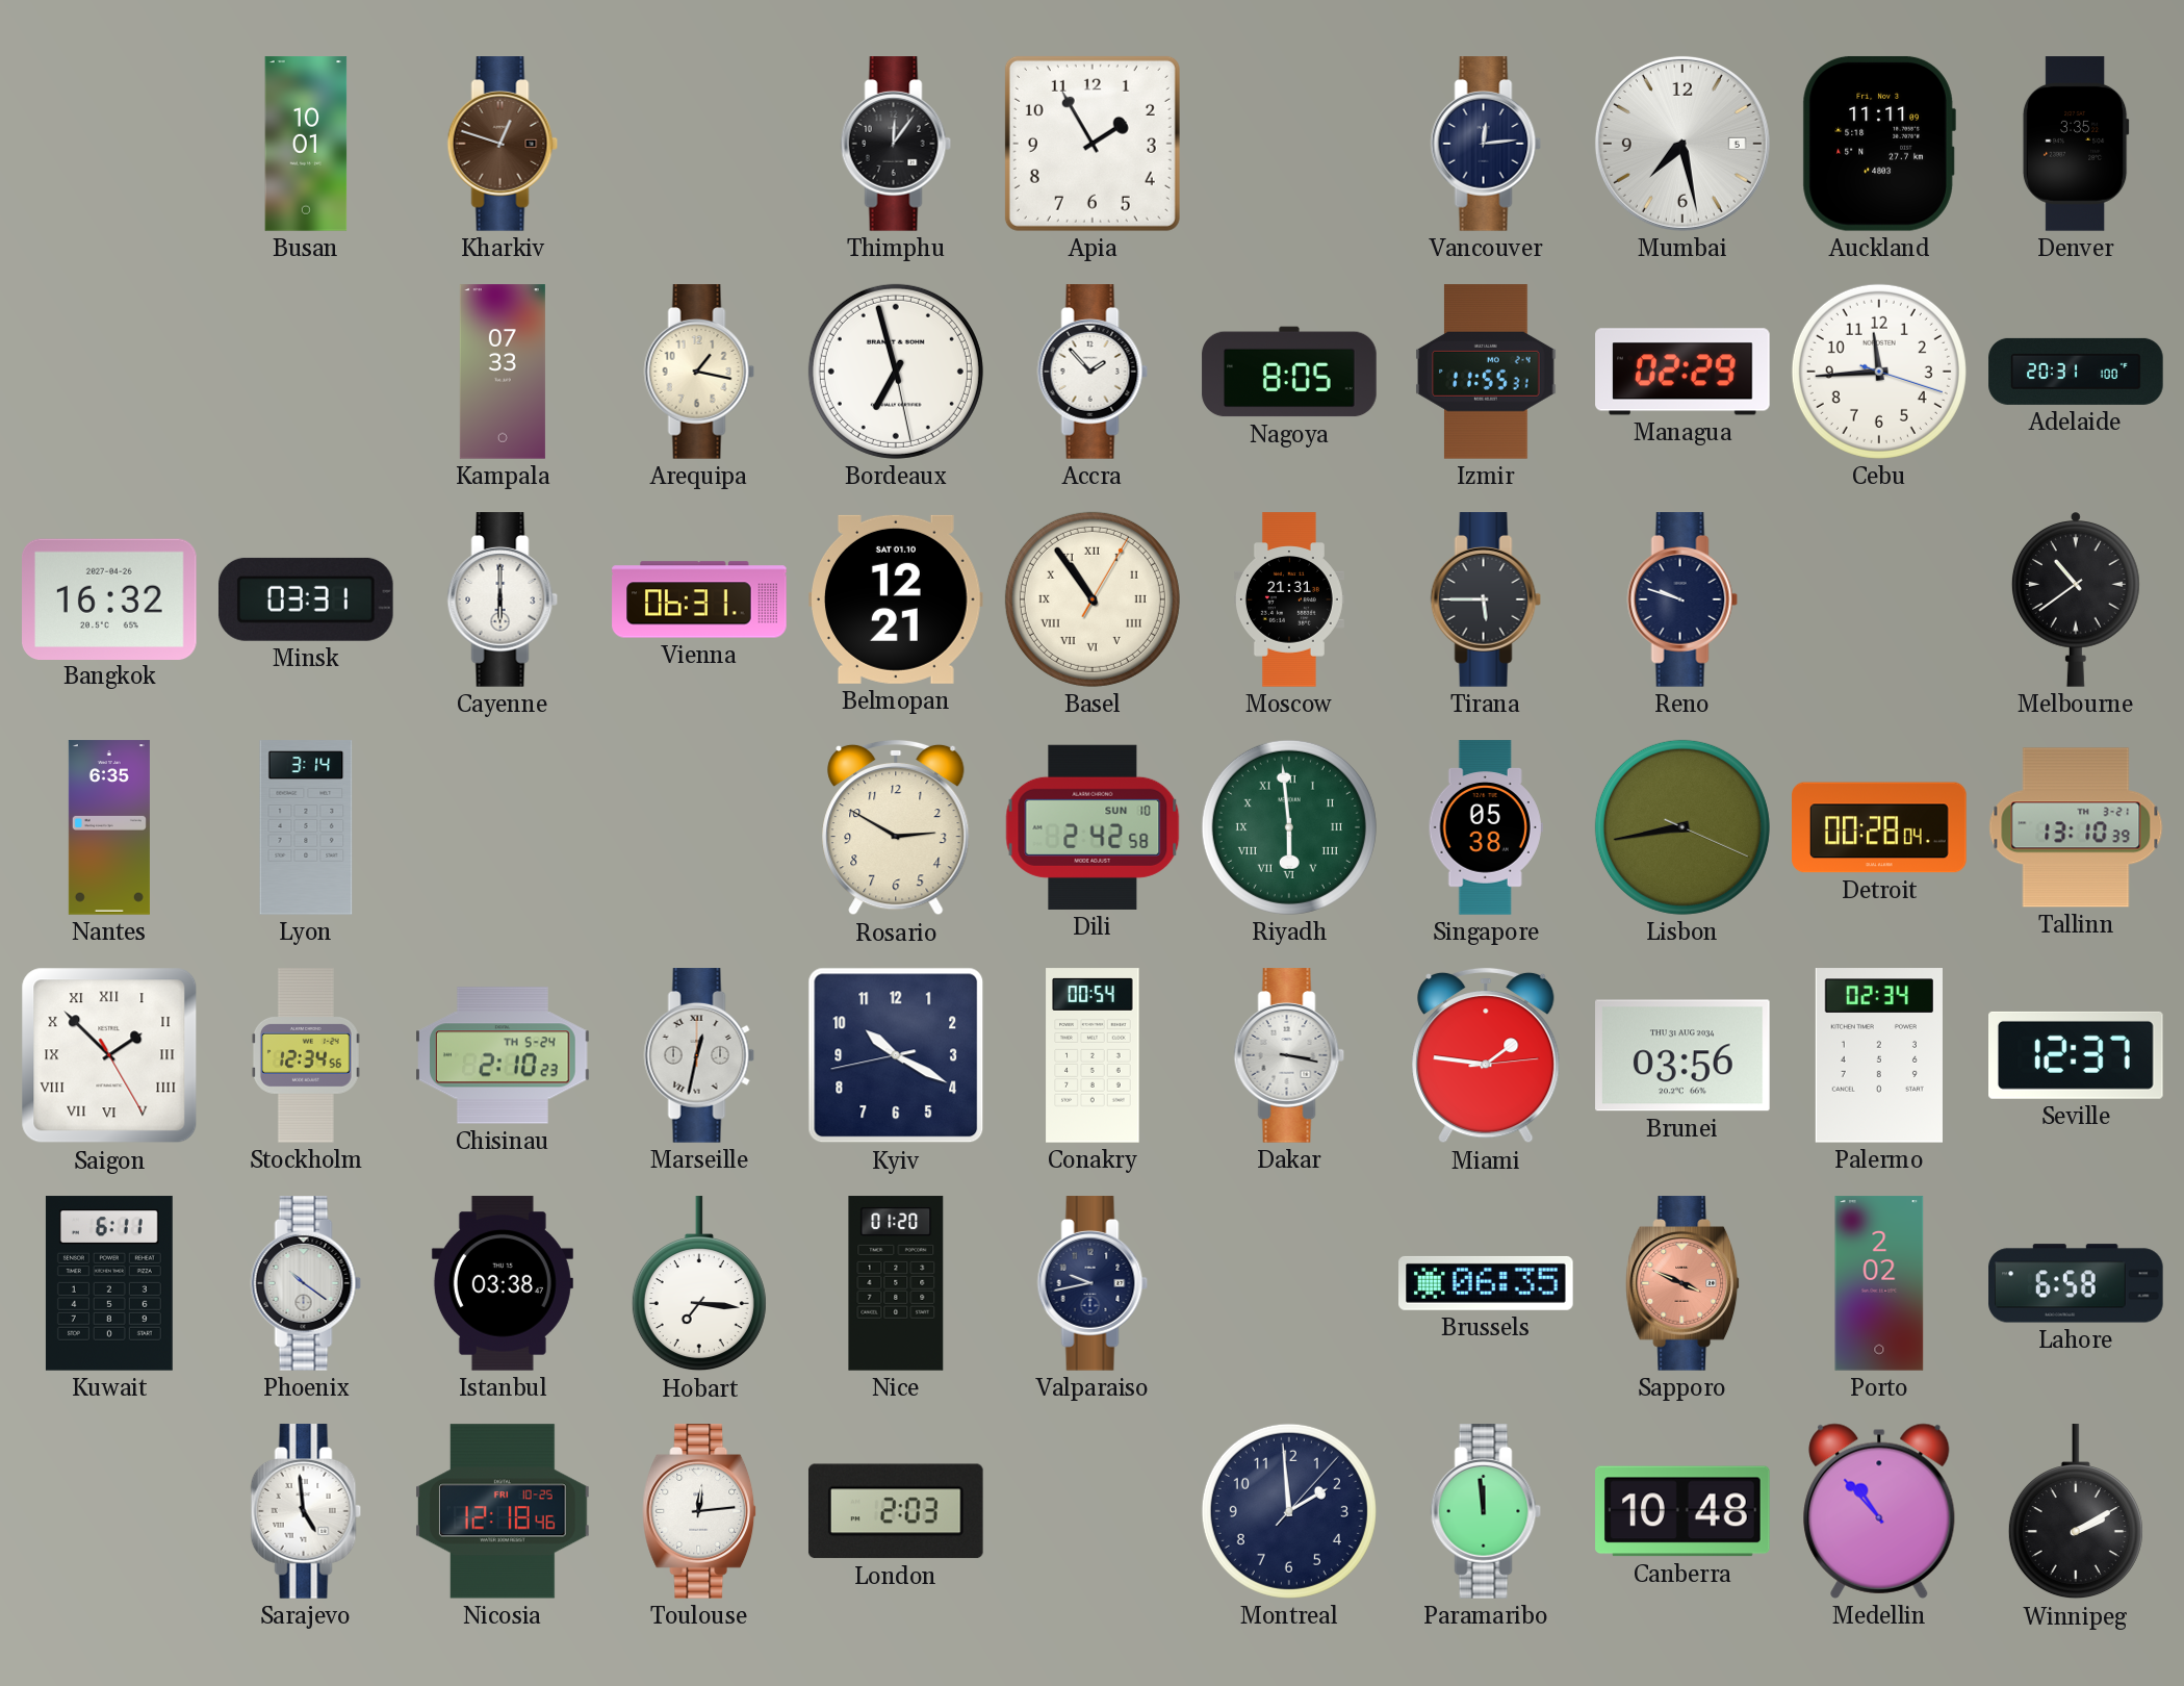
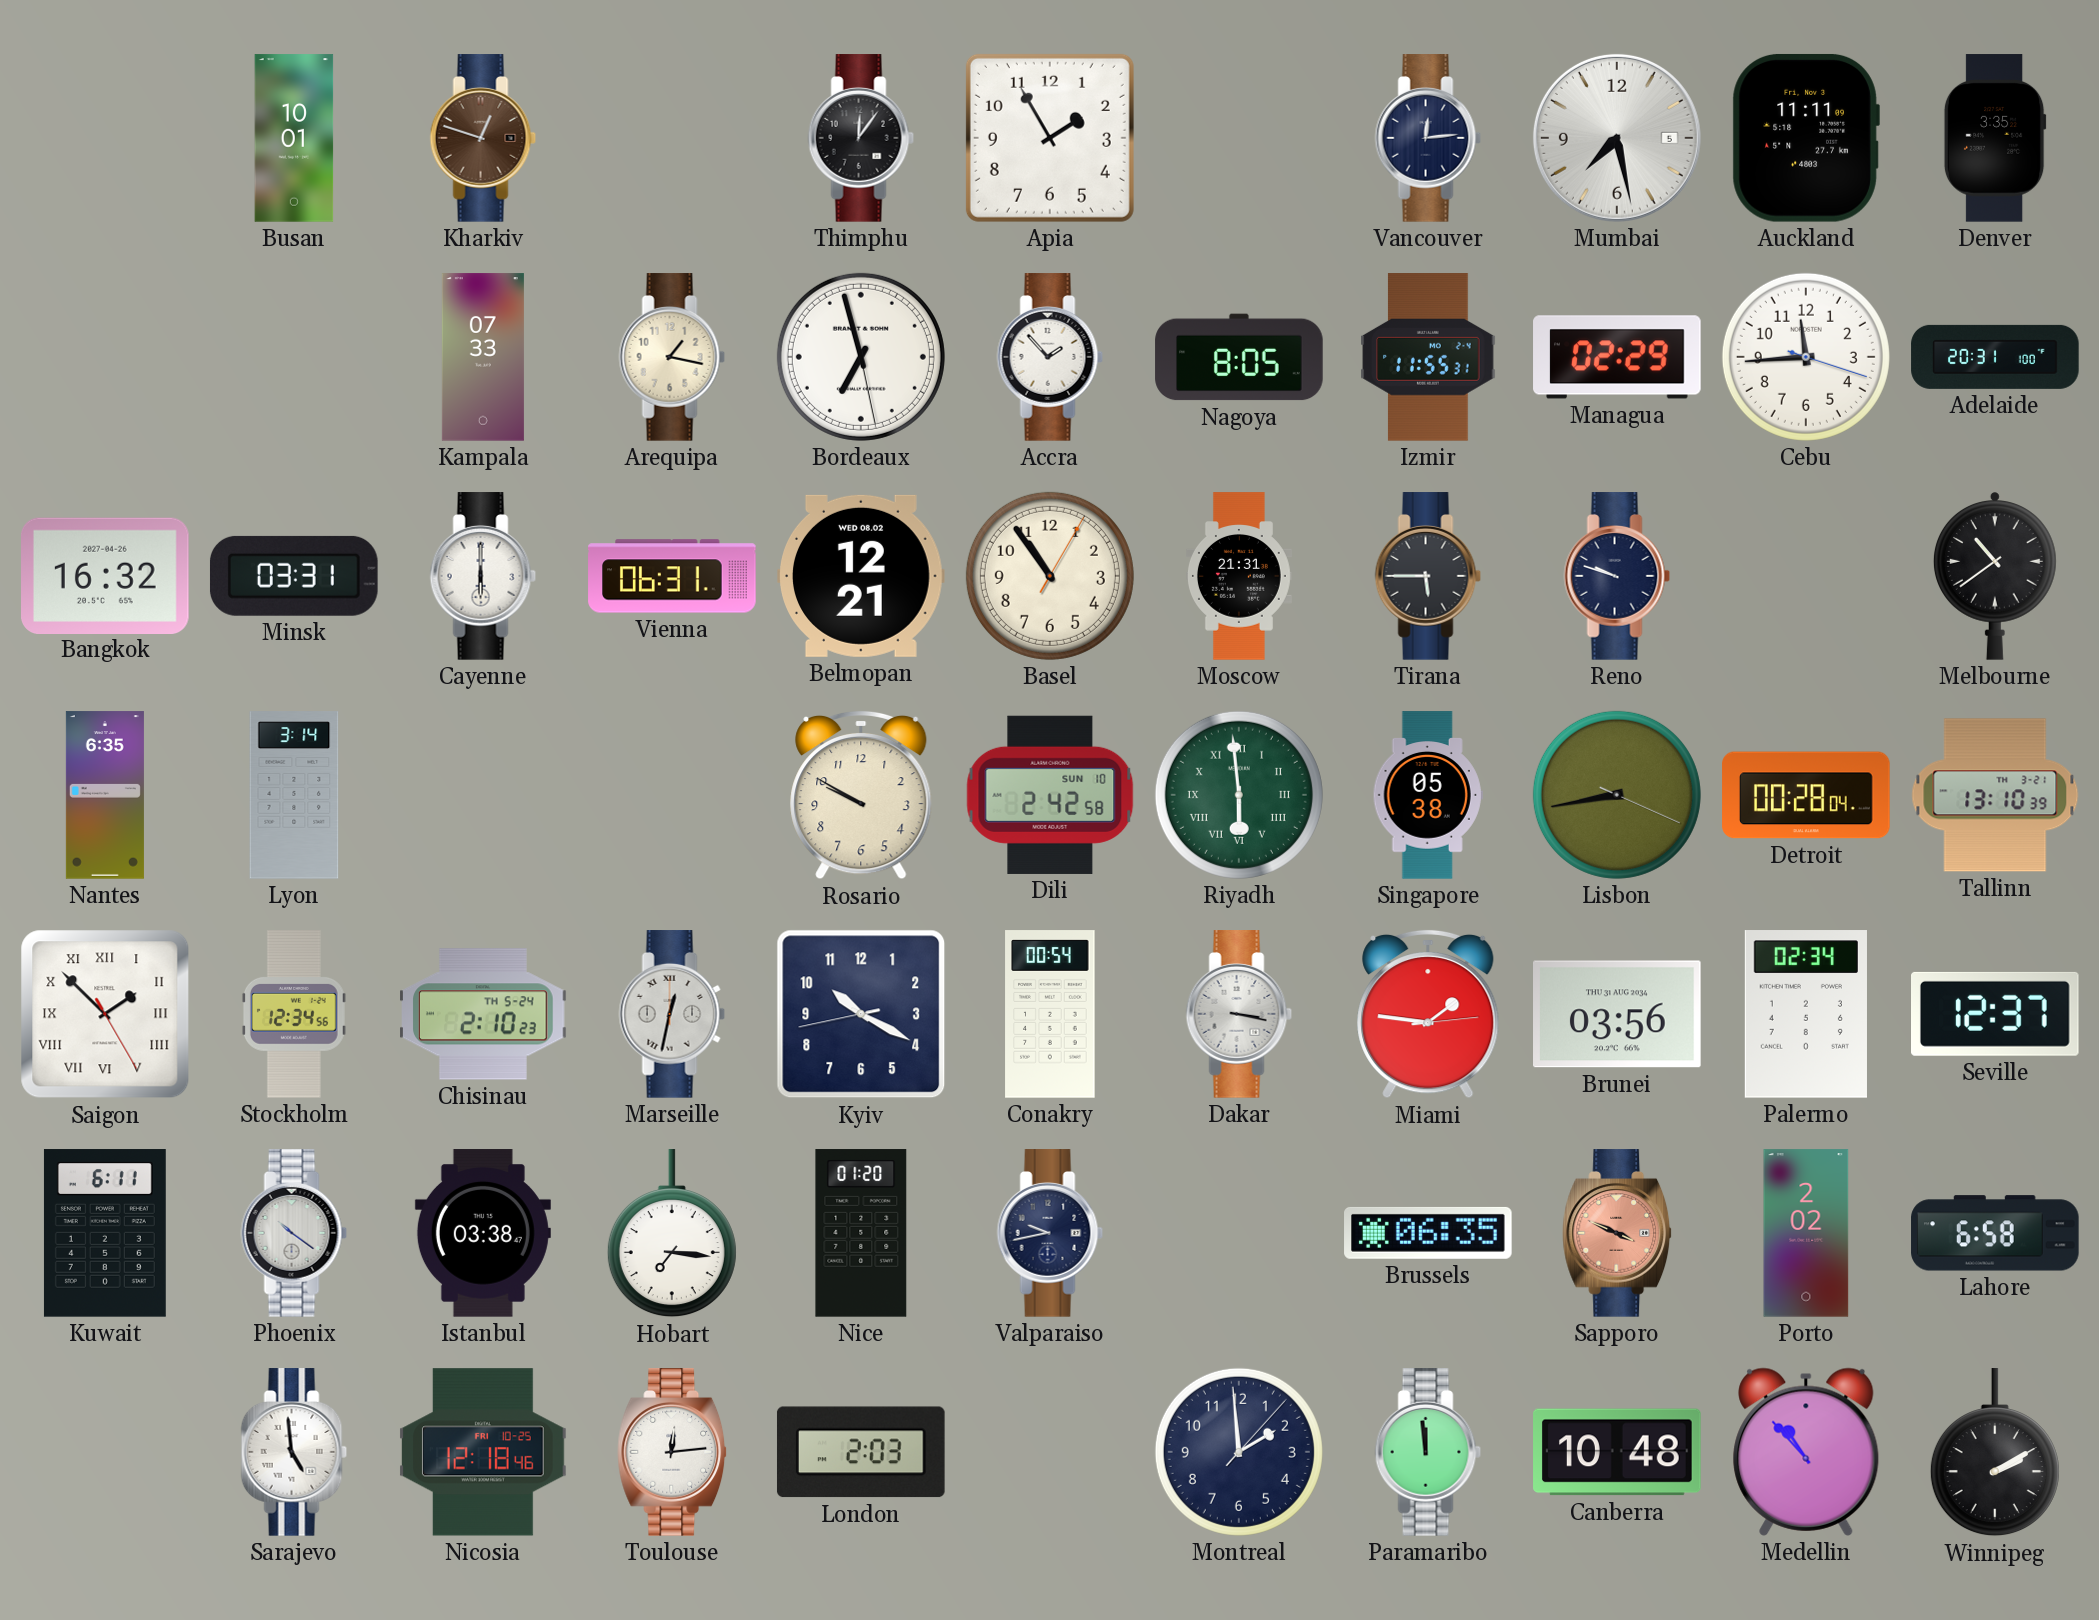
Belmopan date: SAT 01.10 -> WED 08.02 (862, 576)
Basel numerals: Roman -> Arabic (1050, 576)
Rosario: 2:50 -> 9:50 (861, 795)
